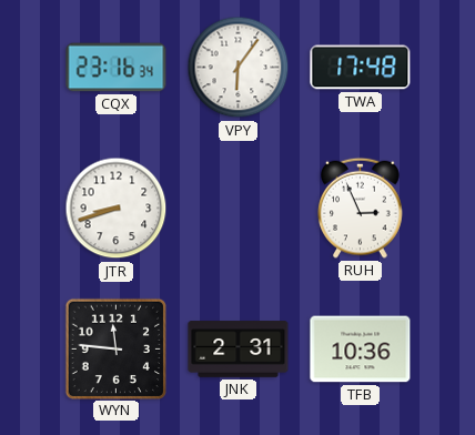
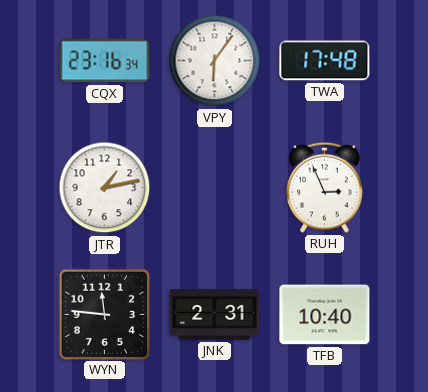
JTR: 8:42 -> 1:13 (105, 188)
TFB: 10:36 -> 10:40 (325, 315)
